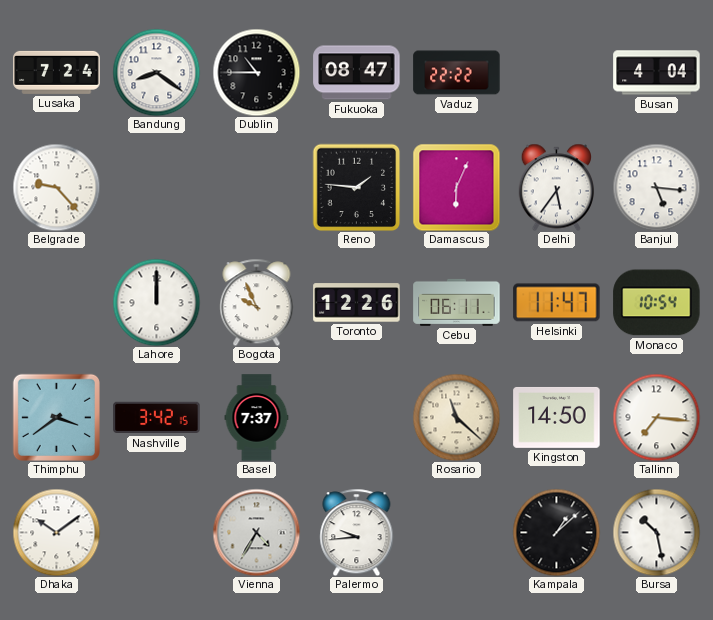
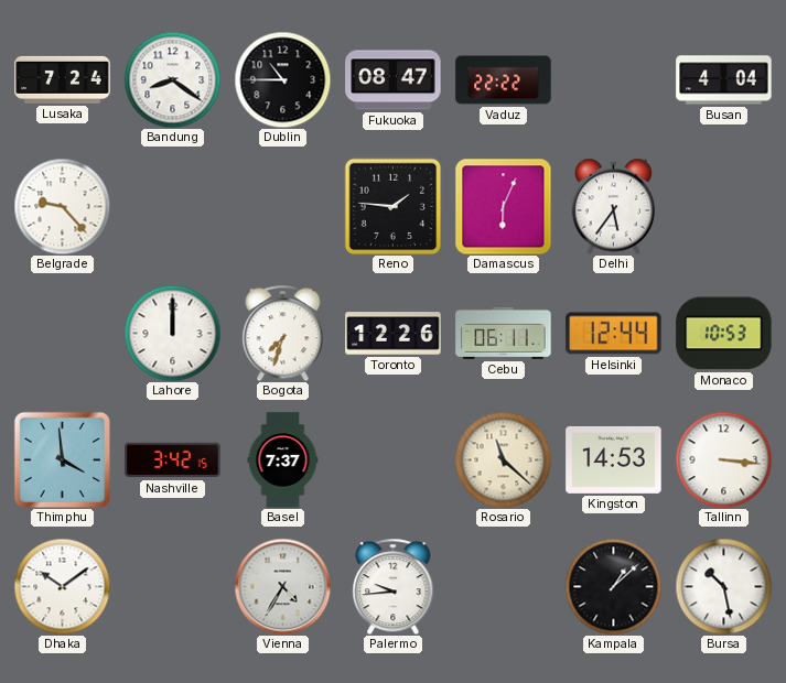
Banjul: 5:16 -> none (656, 187)
Bogota: 9:56 -> 7:33 (283, 333)
Helsinki: 11:47 -> 12:44 (614, 334)
Monaco: 10:54 -> 10:53 (724, 334)
Thimphu: 3:39 -> 3:59 (62, 459)
Kingston: 14:50 -> 14:53 (614, 459)
Tallinn: 7:16 -> 3:16 (723, 459)
